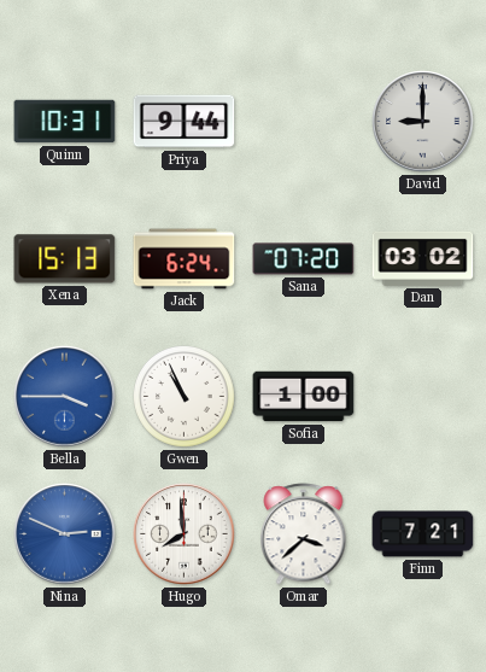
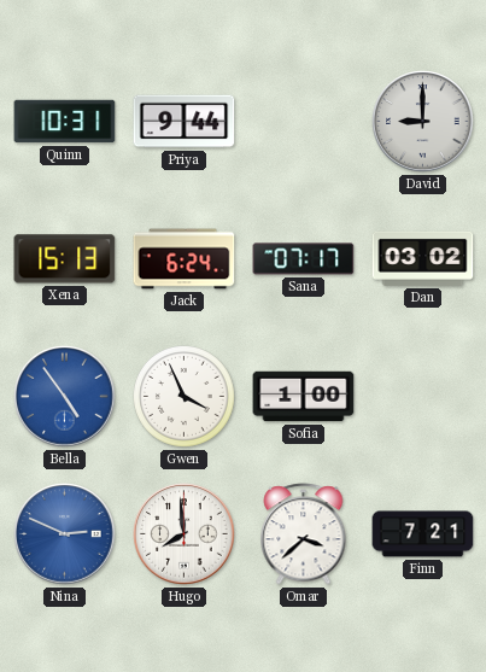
Sana: 07:20 -> 07:17 (304, 259)
Bella: 3:45 -> 4:54 (65, 397)
Gwen: 10:56 -> 3:56 (185, 397)
